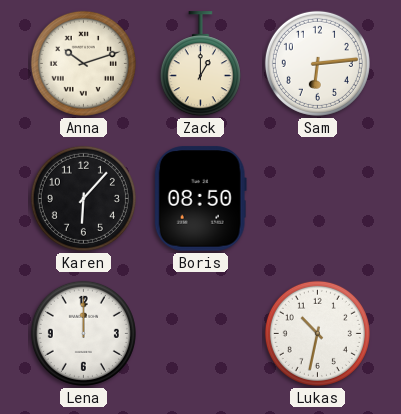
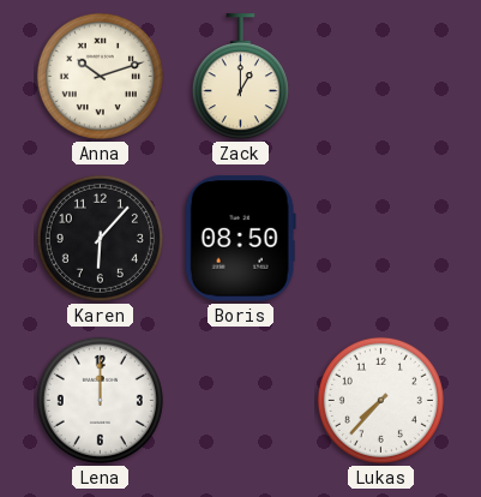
Sam: 6:14 -> none (317, 63)
Lukas: 10:32 -> 7:37 (380, 400)
